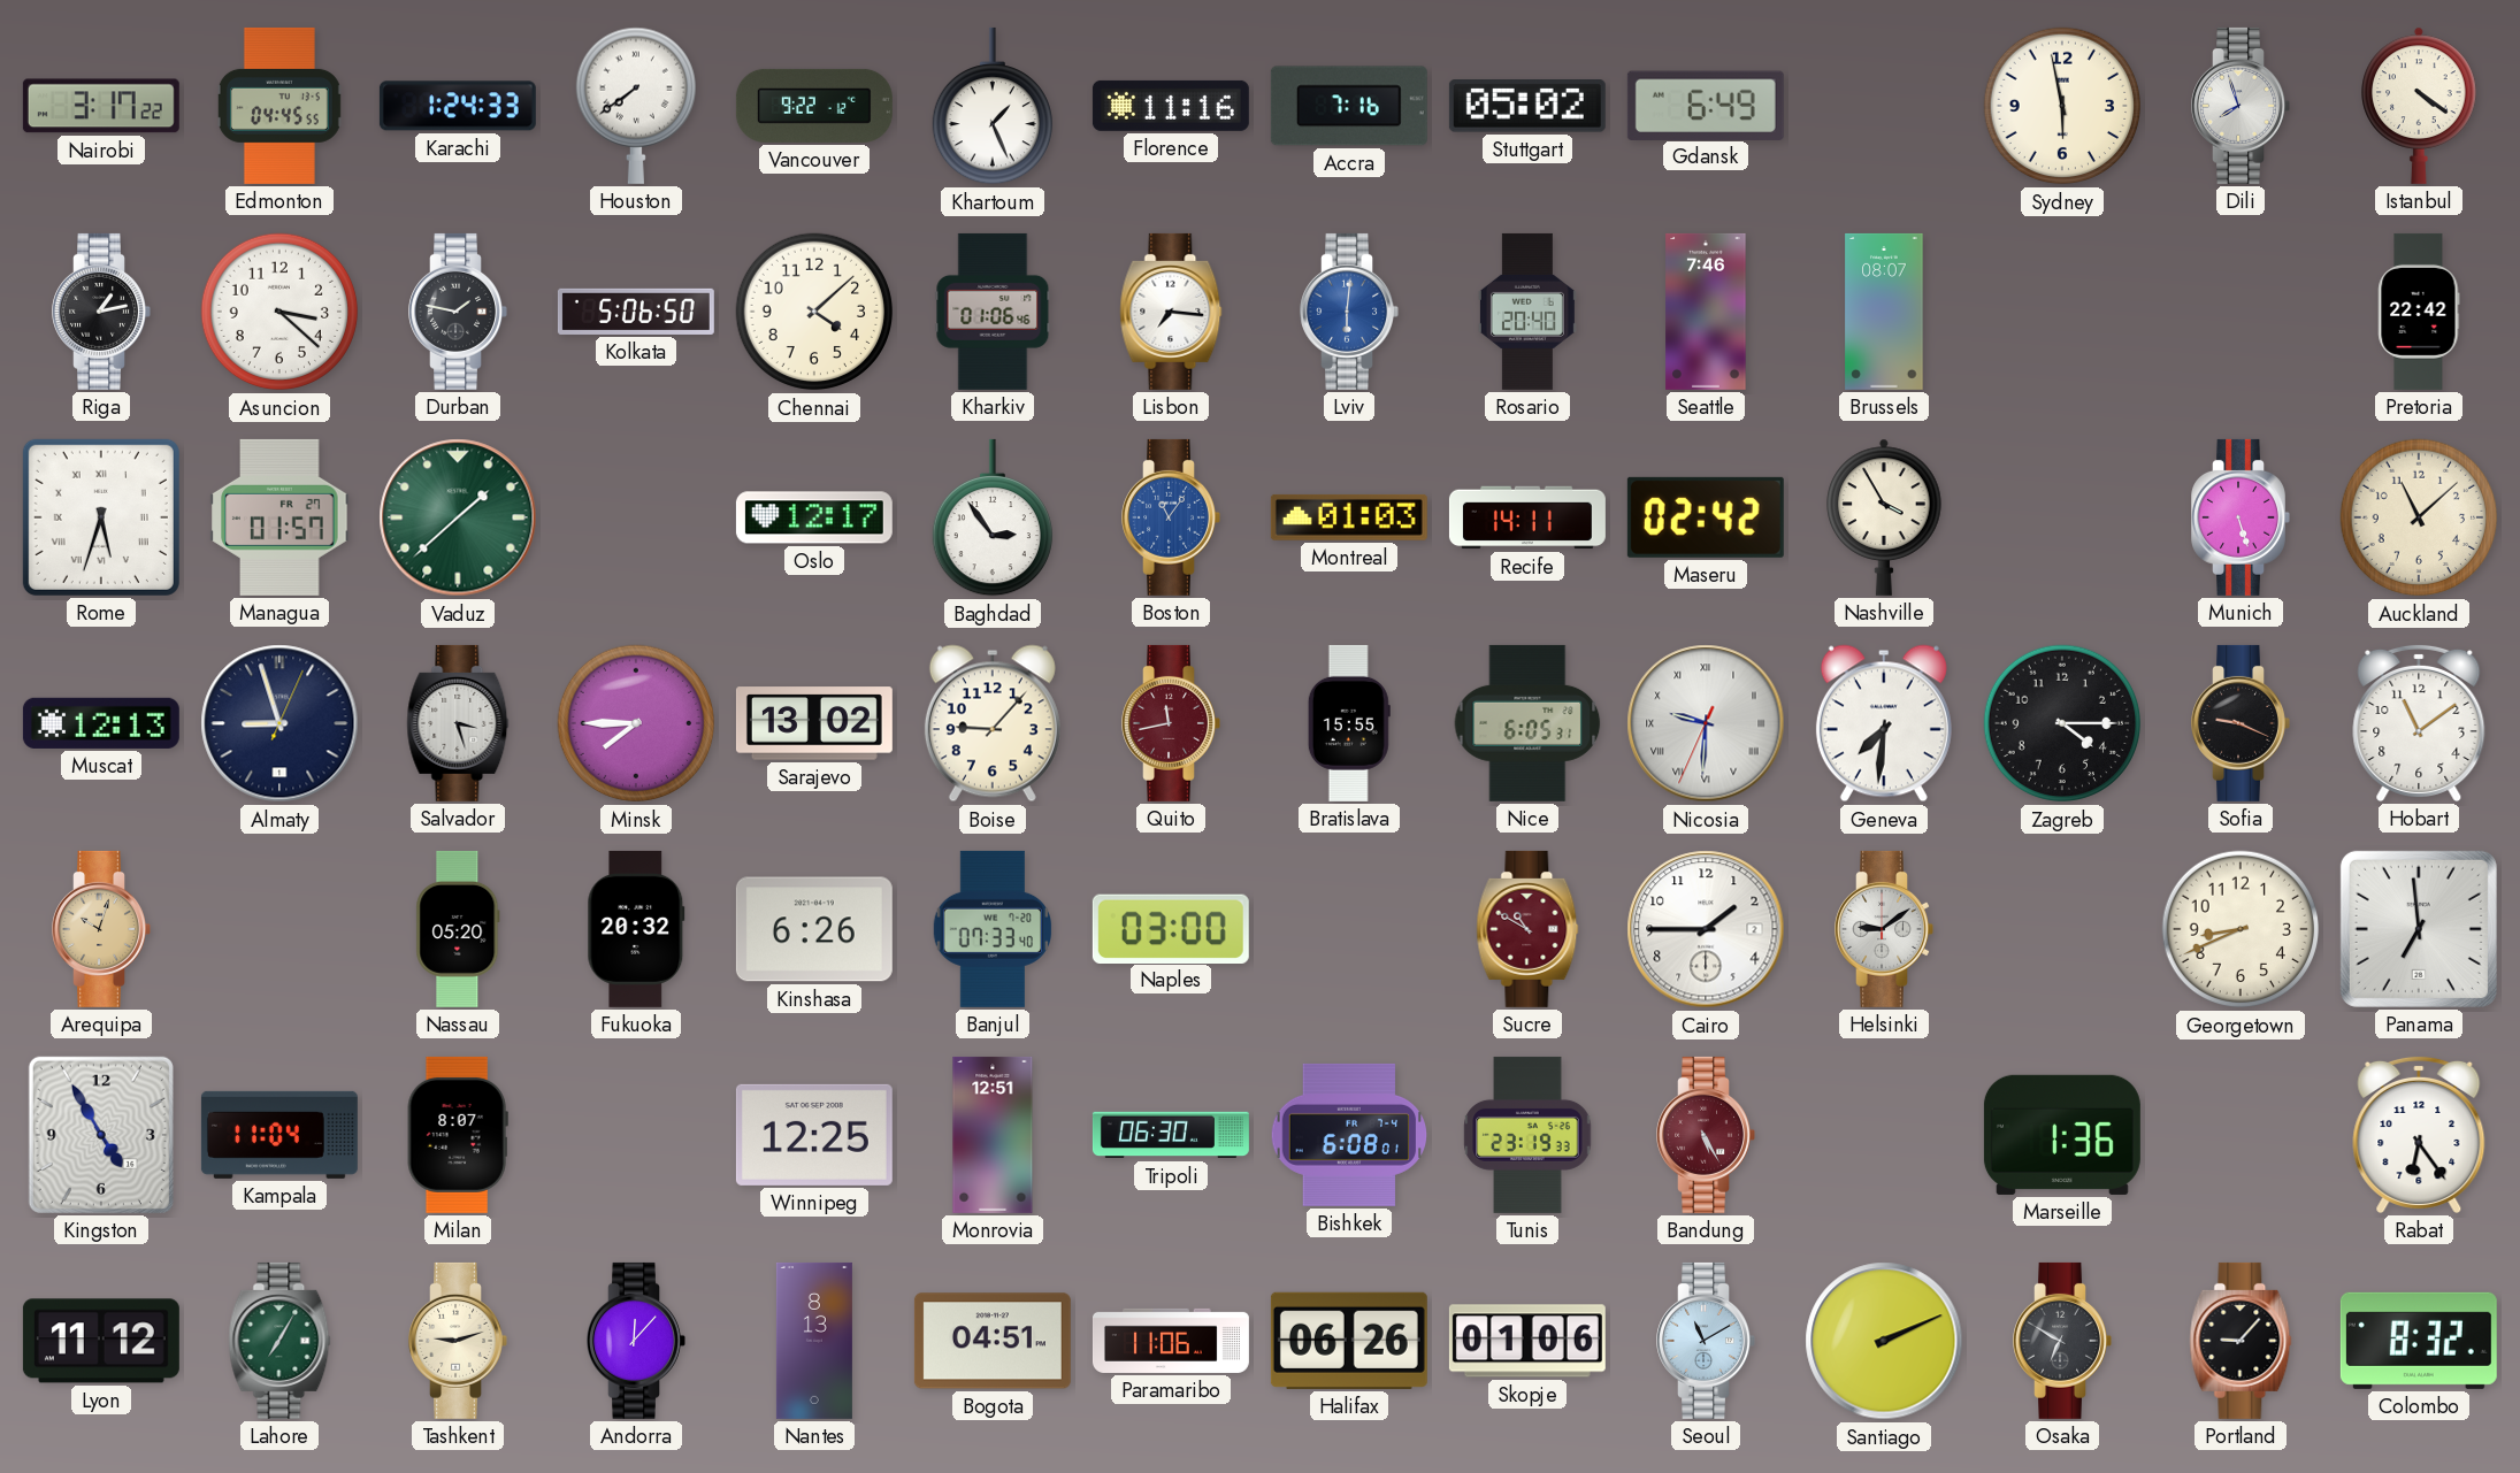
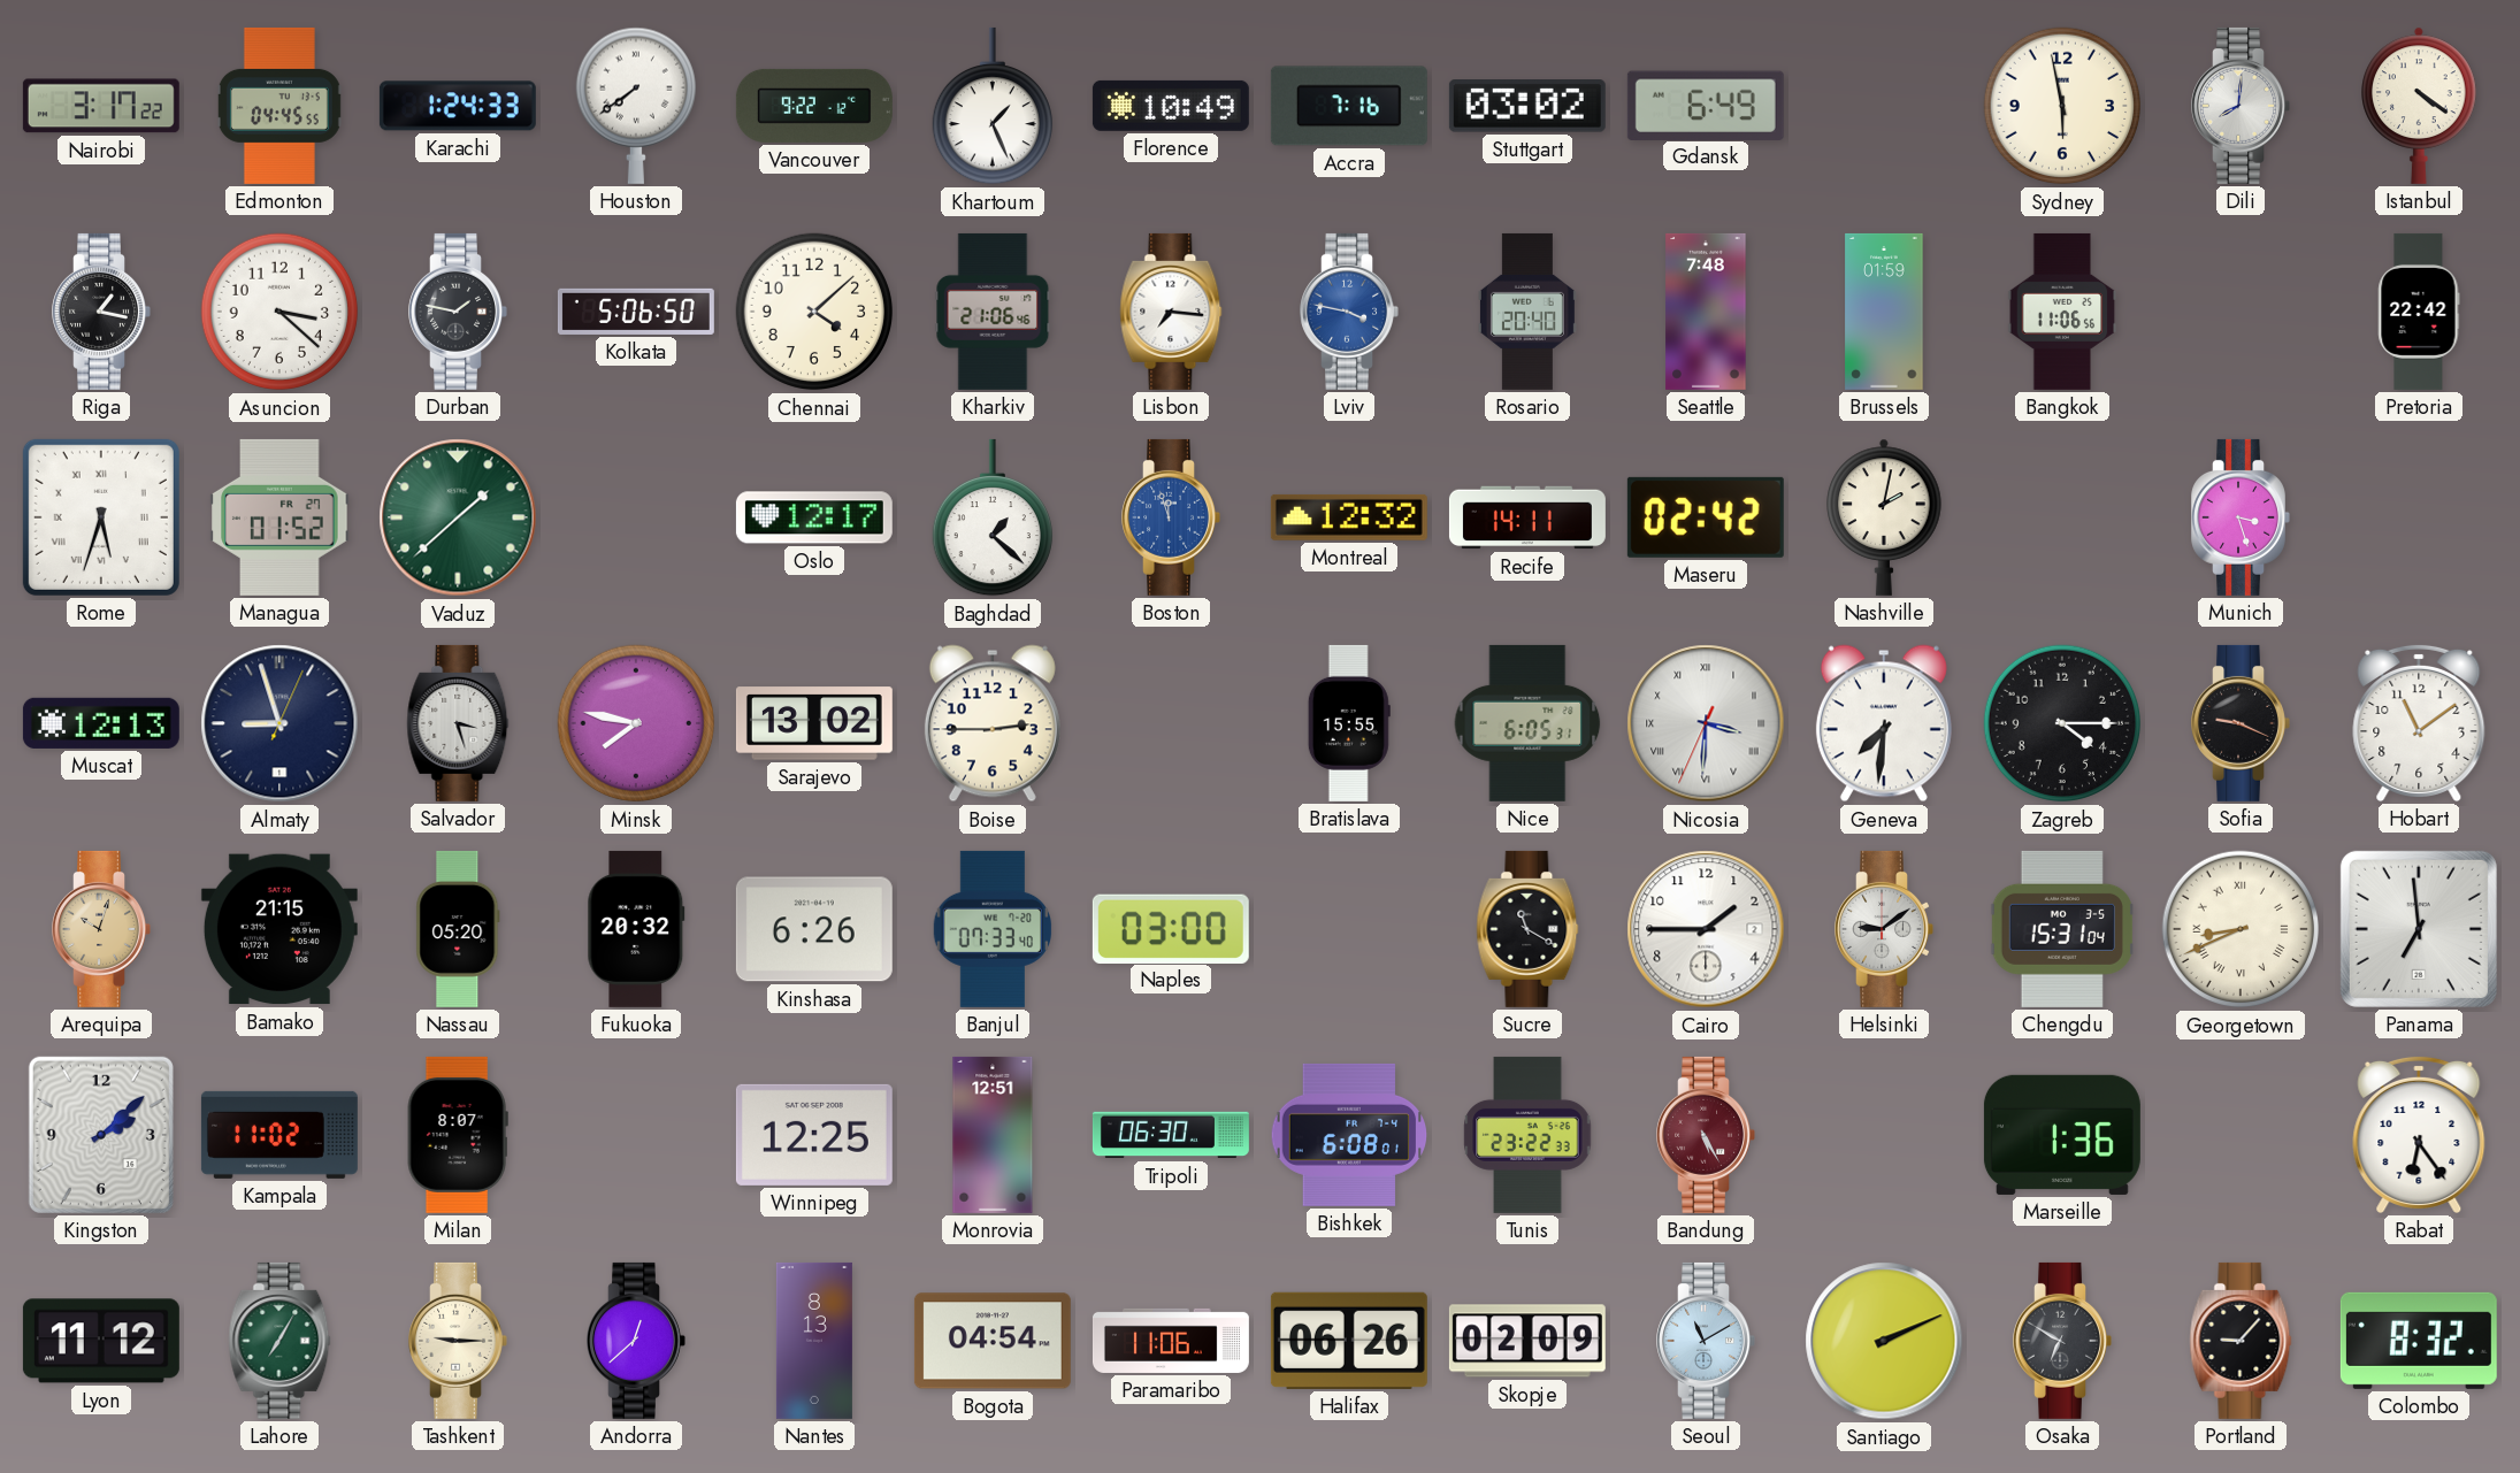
Florence: 11:16 -> 10:49 (1171, 106)
Stuttgart: 05:02 -> 03:02 (1527, 106)
Dili: 7:57 -> 8:01 (2241, 106)
Riga: 1:13 -> 1:17 (101, 312)
Kharkiv: 01:06 -> 21:06 (993, 312)
Lviv: 6:01 -> 3:47 (1349, 312)
Seattle: 7:46 -> 7:48 (1706, 312)
Brussels: 08:07 -> 01:59 (1884, 312)
Bangkok: none -> 11:06 (2062, 312)
Managua: 01:57 -> 01:52 (279, 517)
Baghdad: 2:54 -> 1:22 (991, 517)
Boston: 11:06 -> 11:57 (1171, 517)
Montreal: 01:03 -> 12:32 (1349, 517)
Nashville: 3:55 -> 2:02 (1884, 517)
Munich: 5:27 -> 3:27 (2241, 517)
Auckland: 11:08 -> none (2419, 517)
Minsk: 7:45 -> 7:47 (636, 723)
Boise: 9:07 -> 2:45 (993, 723)
Quito: 11:43 -> none (1171, 723)
Nicosia: 9:30 -> 3:30 (1706, 723)
Bamako: none -> 21:15 (279, 929)
Sucre: 10:50 -> 11:20 (1527, 929)
Sucre dial: burgundy -> black (1527, 929)
Chengdu: none -> 15:31 (2062, 929)
Georgetown numerals: Arabic -> Roman (2241, 929)
Kingston: 4:55 -> 2:08 (101, 1135)
Kampala: 11:04 -> 11:02 (279, 1135)
Tunis: 23:19 -> 23:22 (1527, 1135)
Tashkent: 9:12 -> 9:15 (458, 1341)
Andorra: 12:07 -> 12:38 (636, 1341)
Bogota: 04:51 -> 04:54 (993, 1341)
Skopje: 01:06 -> 02:09 (1527, 1341)
